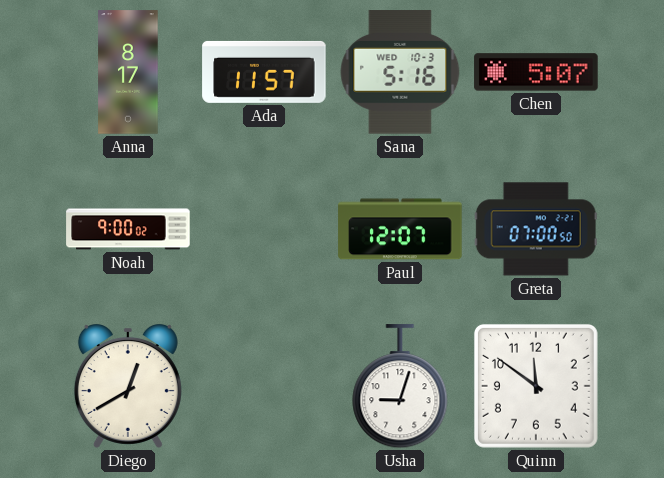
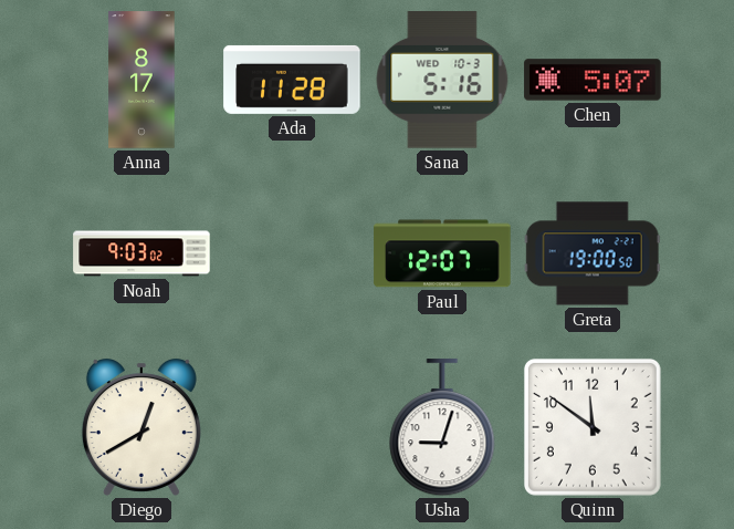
Ada: 11:57 -> 11:28 (292, 80)
Noah: 9:00 -> 9:03 (141, 253)
Greta: 07:00 -> 19:00 (593, 253)
